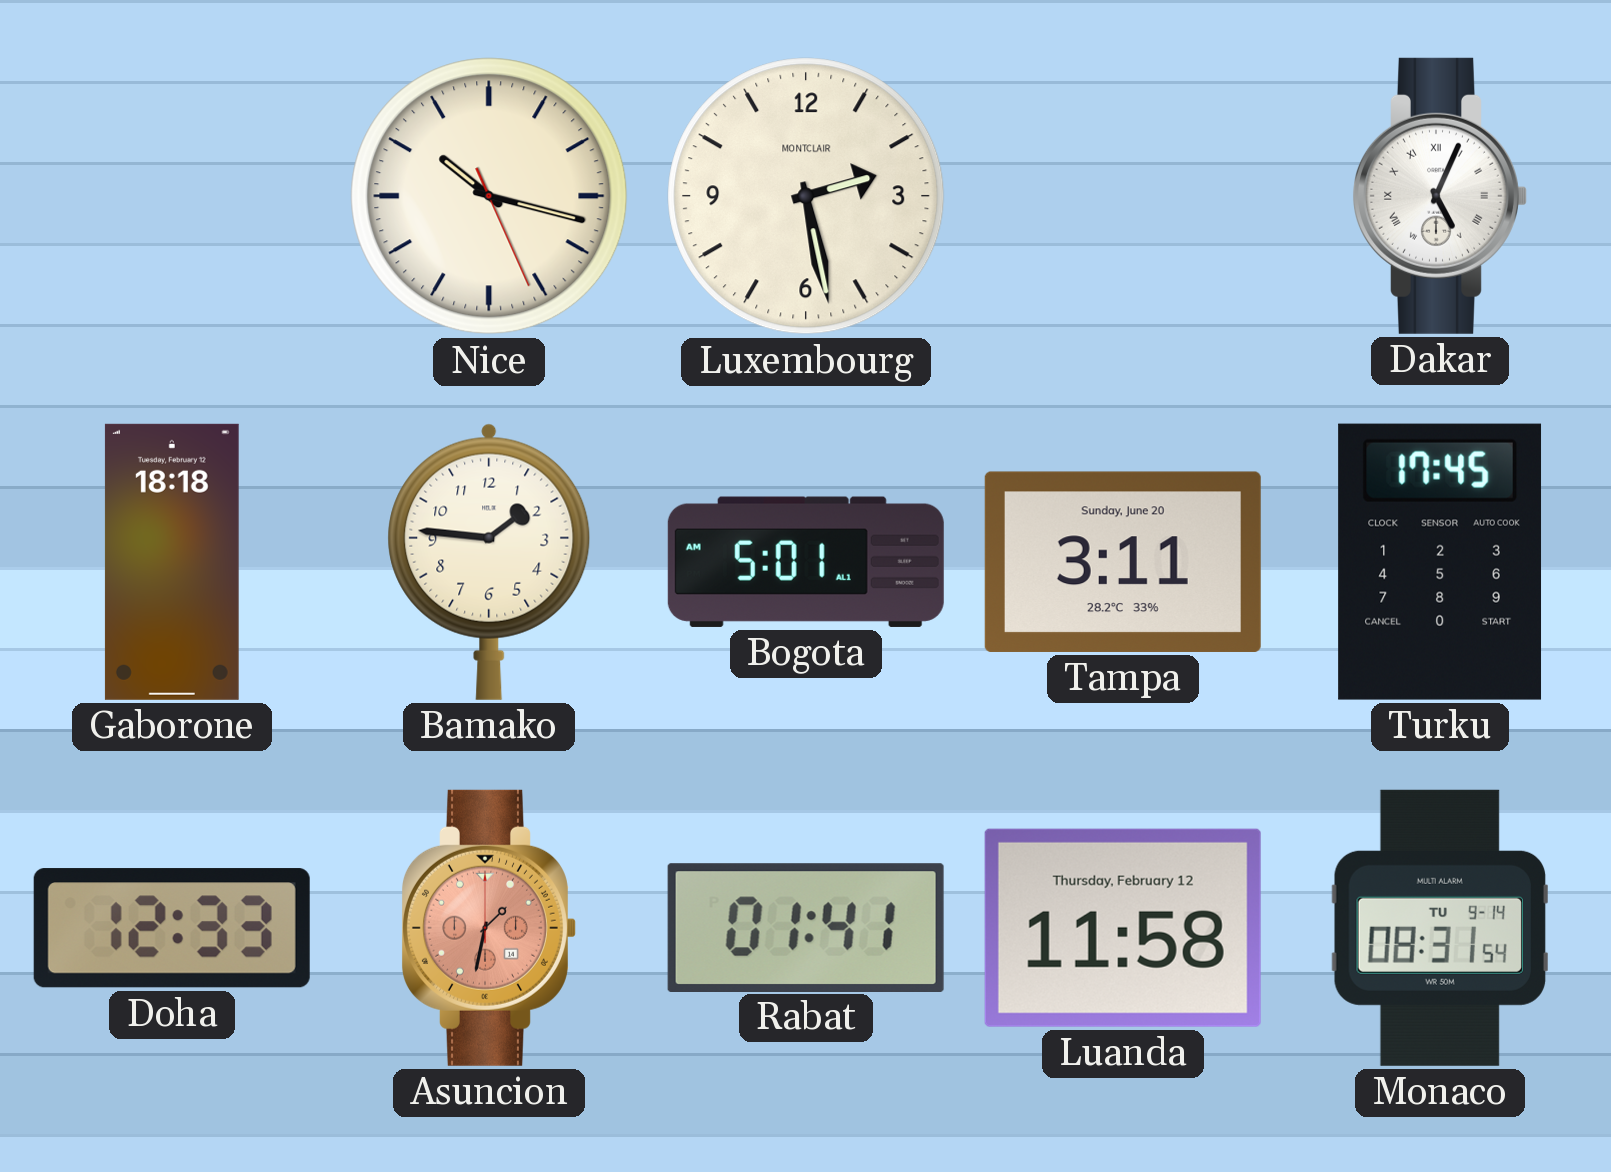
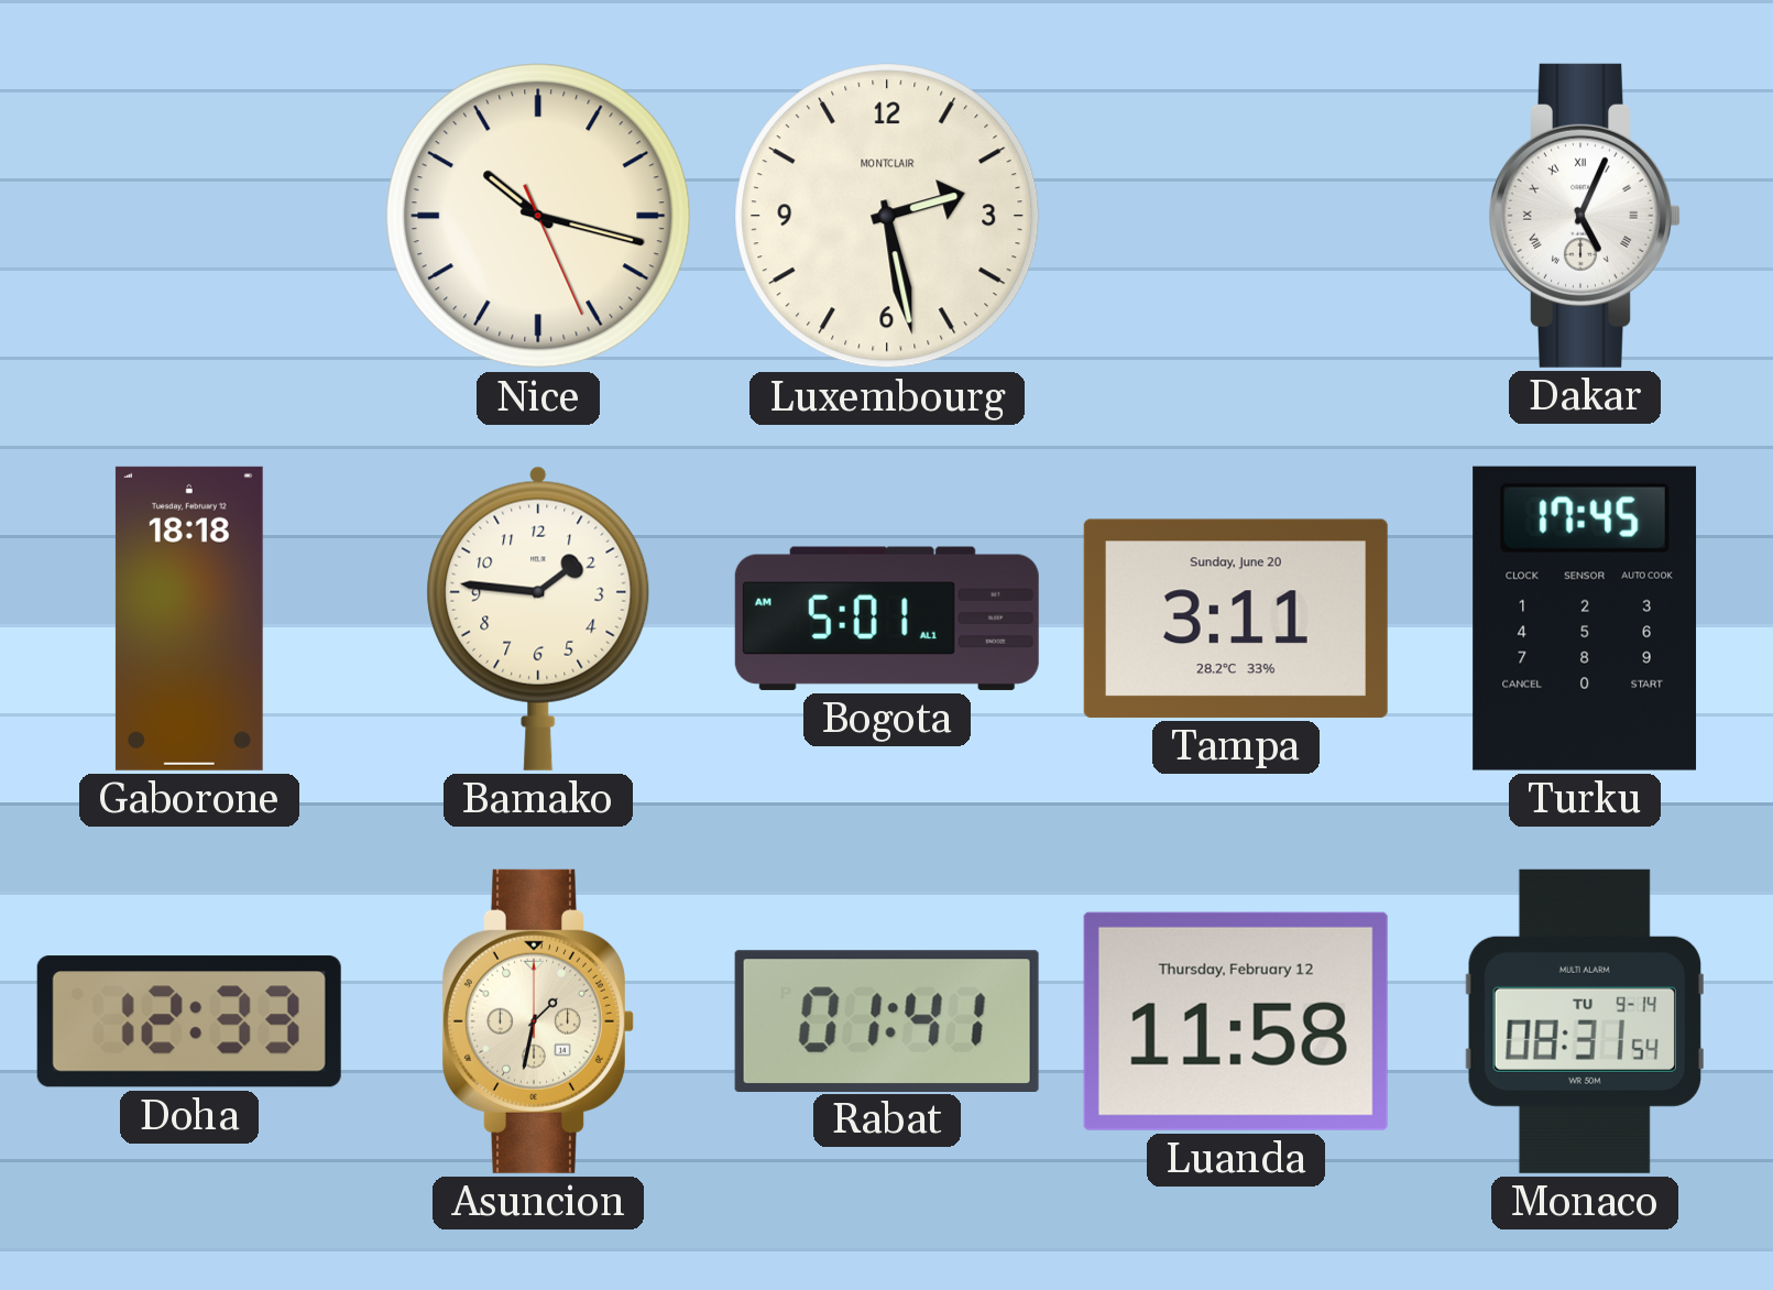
Asuncion dial: salmon -> cream (537, 1021)
